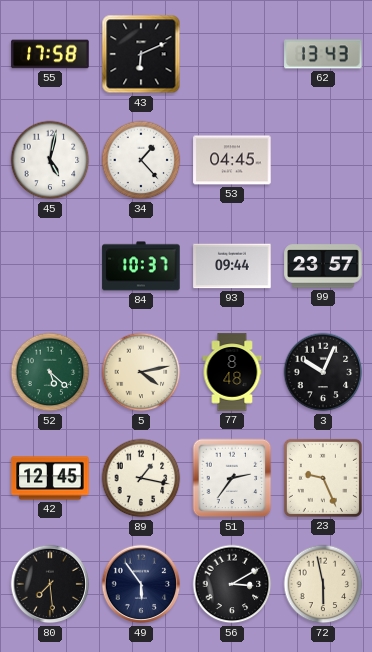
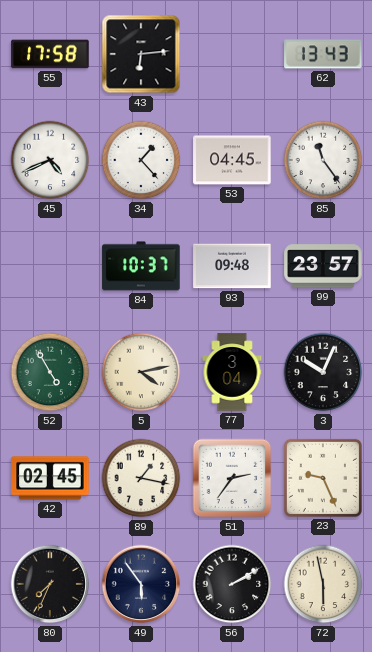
43: 6:11 -> 6:14 (141, 54)
45: 5:02 -> 4:41 (50, 160)
85: none -> 11:24 (323, 160)
93: 09:44 -> 09:48 (232, 266)
52: 5:22 -> 4:55 (50, 372)
77: 8:48 -> 3:04 (232, 372)
42: 12:45 -> 02:45 (50, 478)
80: 7:29 -> 7:34 (50, 584)
56: 3:10 -> 2:10 (232, 584)
